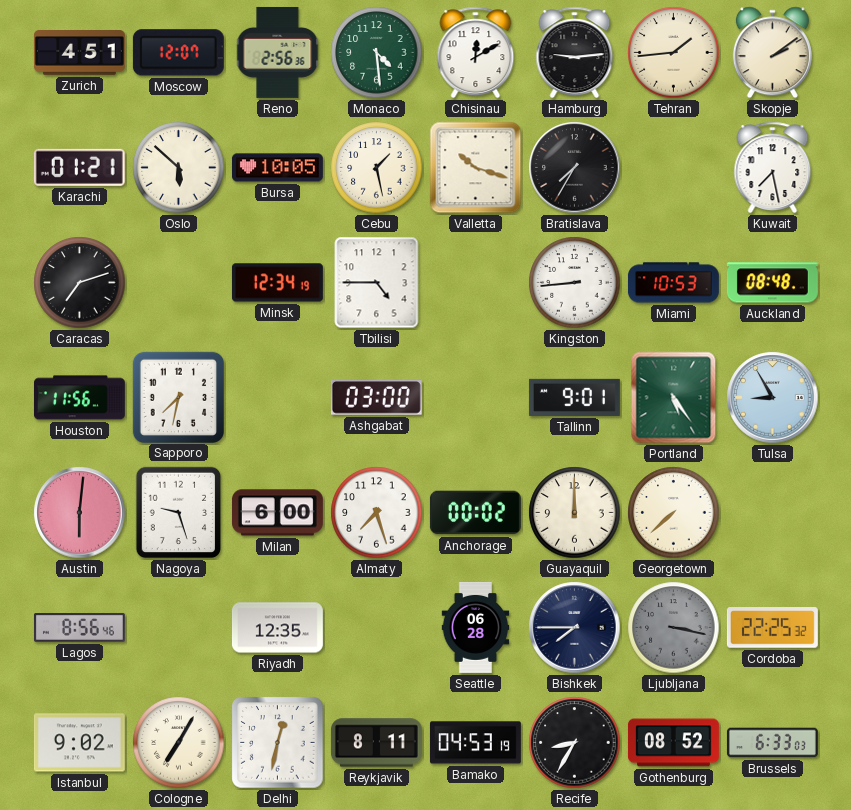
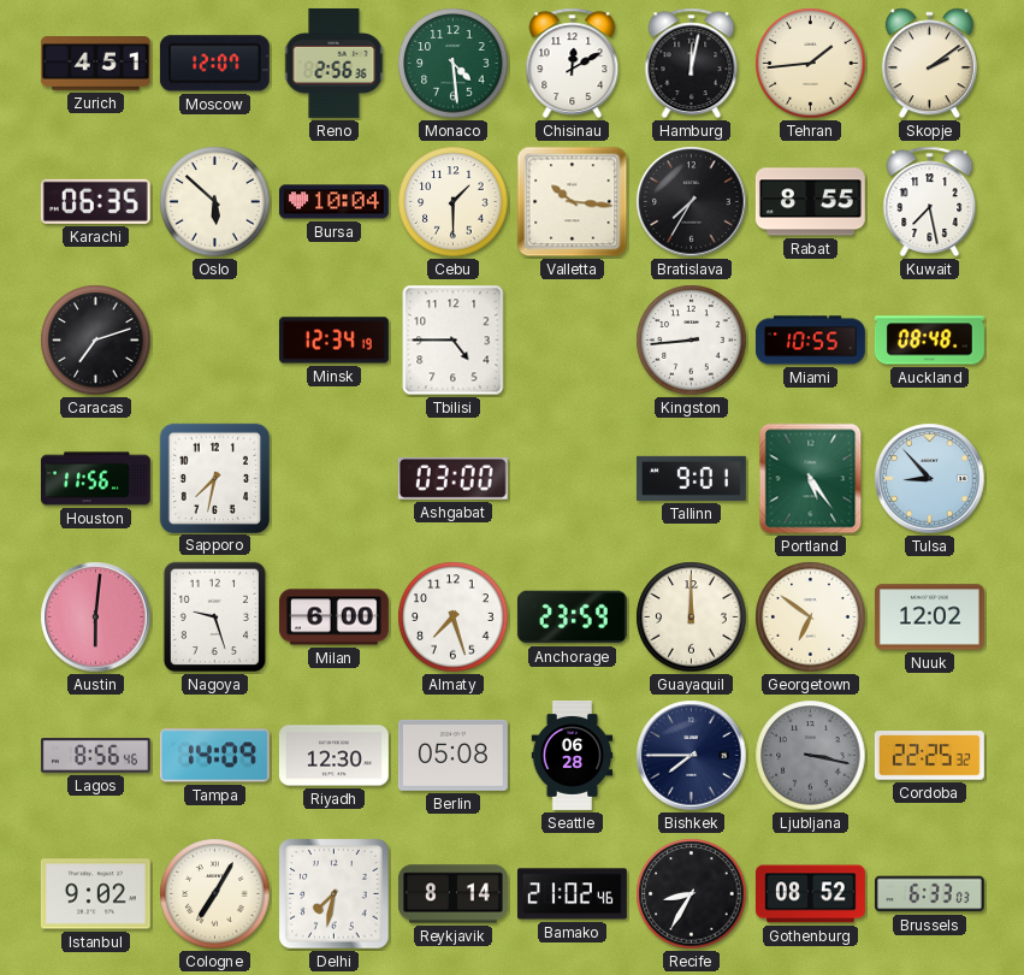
Hamburg: 9:14 -> 12:02 (692, 64)
Karachi: 01:21 -> 06:35 (95, 201)
Bursa: 10:05 -> 10:04 (333, 202)
Cebu: 1:28 -> 1:30 (454, 202)
Valletta: 10:18 -> 10:16 (573, 202)
Rabat: none -> 8:55 (810, 202)
Miami: 10:53 -> 10:55 (810, 341)
Tulsa: 8:55 -> 8:53 (930, 479)
Anchorage: 00:02 -> 23:59 (572, 617)
Georgetown: 7:38 -> 6:51 (811, 617)
Nuuk: none -> 12:02 (929, 617)
Tampa: none -> 14:09 (214, 756)
Riyadh: 12:35 -> 12:30 (333, 756)
Berlin: none -> 05:08 (452, 755)
Delhi: 12:32 -> 7:32 (335, 894)
Reykjavik: 8:11 -> 8:14 (452, 894)
Bamako: 04:53 -> 21:02 (572, 894)
